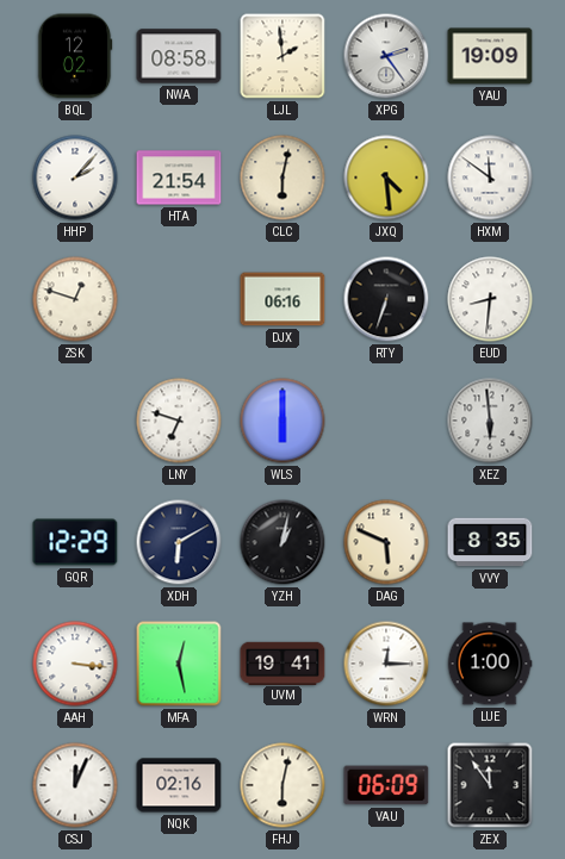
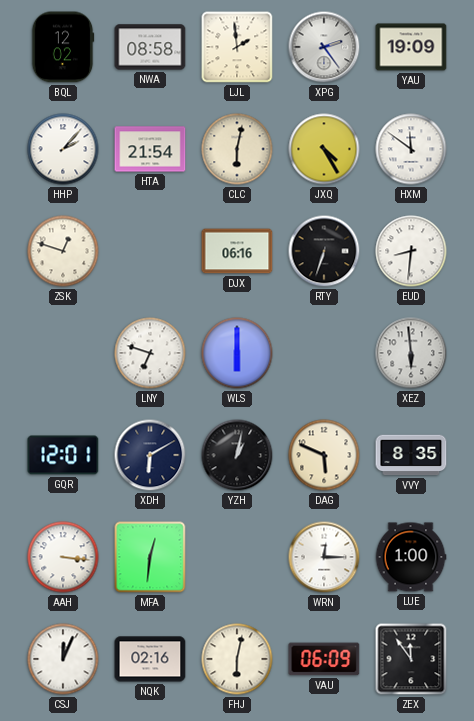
JXQ: 4:29 -> 4:25 (324, 149)
GQR: 12:29 -> 12:01 (63, 455)
MFA: 12:28 -> 12:31 (150, 557)
UVM: 19:41 -> none (282, 662)
